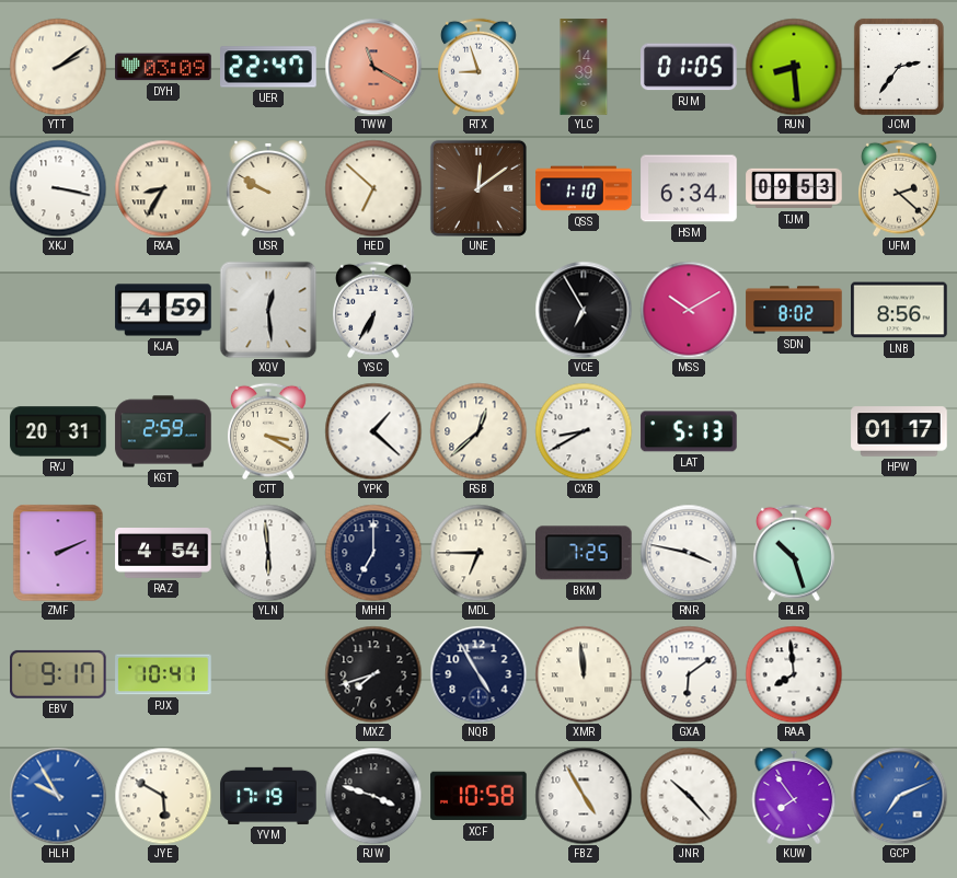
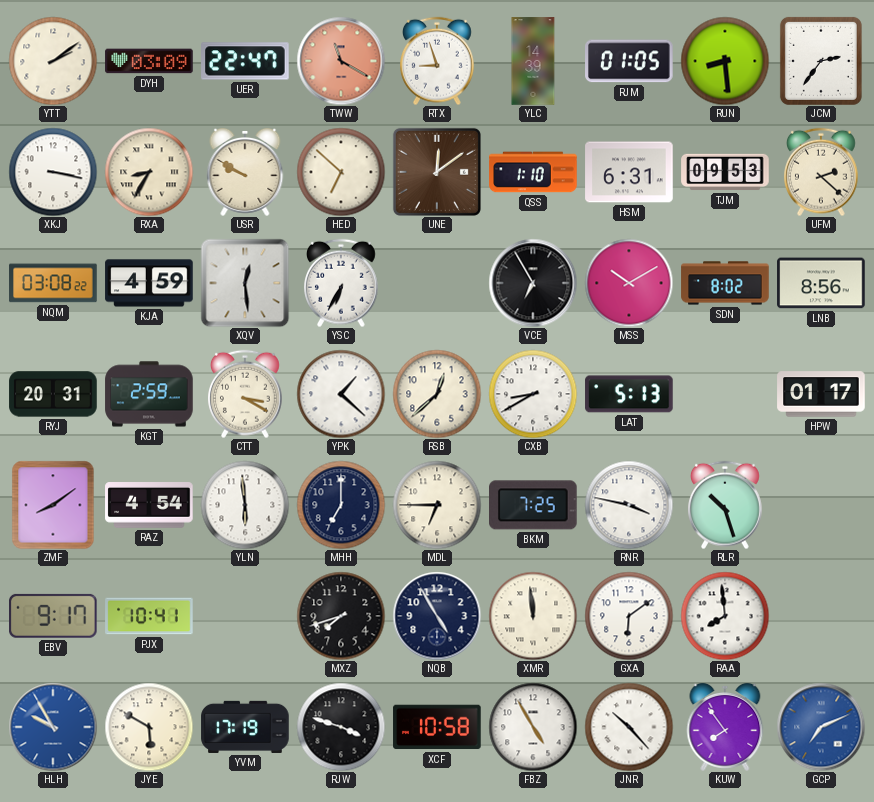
HSM: 6:34 -> 6:31 (629, 172)
NQM: none -> 03:08 (53, 283)
ZMF: 2:11 -> 8:09 (53, 505)
